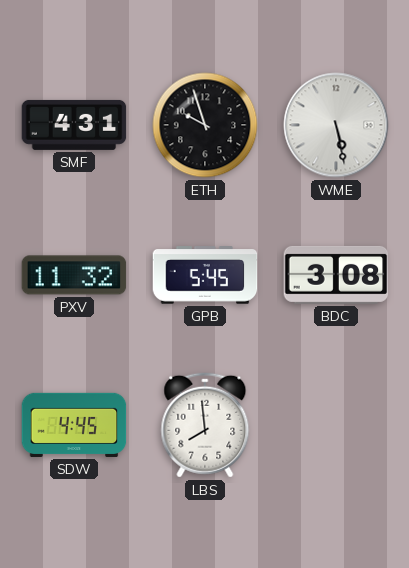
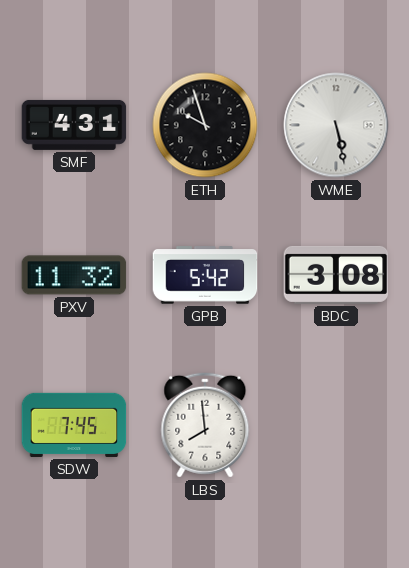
GPB: 5:45 -> 5:42 (205, 275)
SDW: 4:45 -> 7:45 (74, 425)
